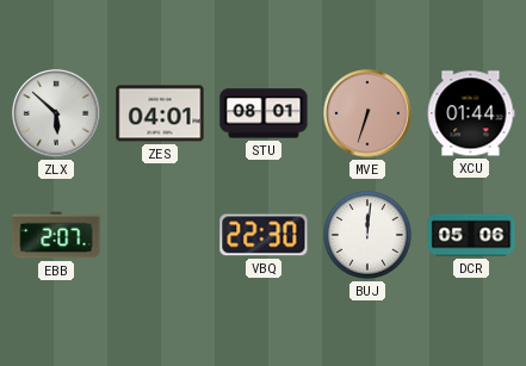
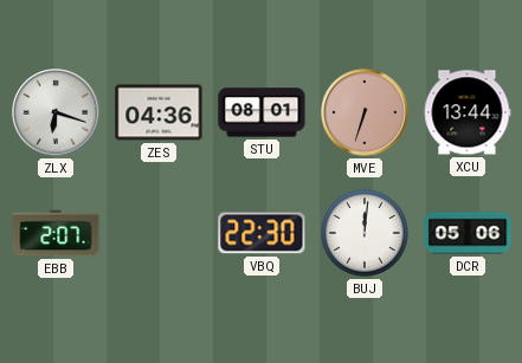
ZLX: 5:52 -> 6:18 (56, 112)
ZES: 04:01 -> 04:36 (159, 112)
XCU: 01:44 -> 13:44 (468, 112)
